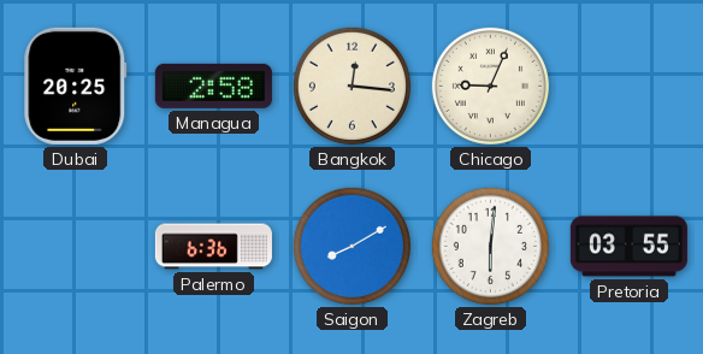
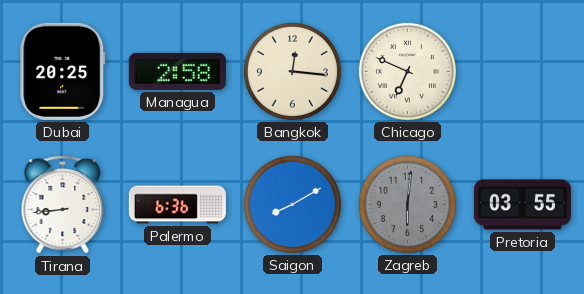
Chicago: 9:04 -> 6:49 (407, 71)
Tirana: none -> 8:44 (63, 205)
Zagreb dial: white -> grey (407, 204)
